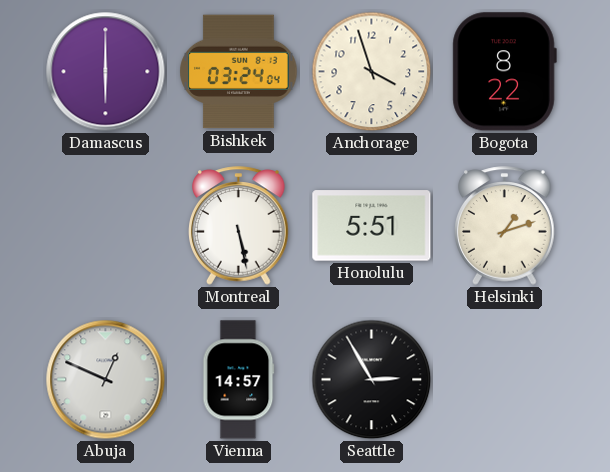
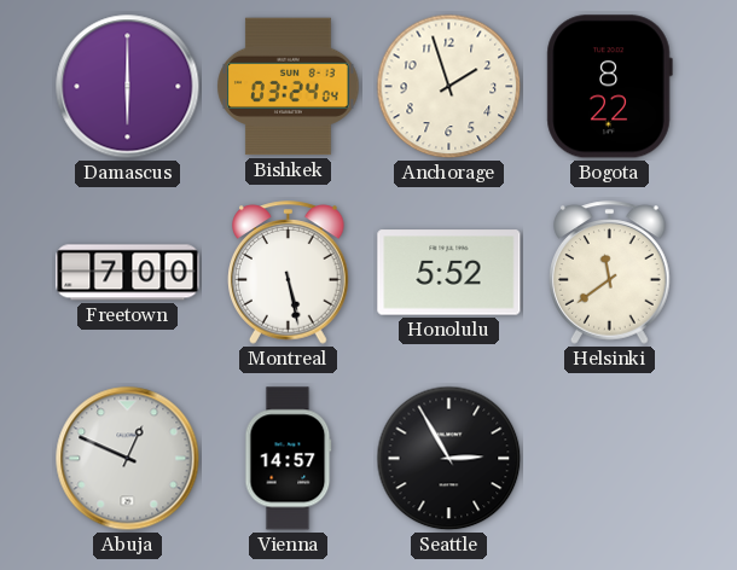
Anchorage: 3:57 -> 1:57 (449, 87)
Freetown: none -> 7:00 (128, 273)
Honolulu: 5:51 -> 5:52 (449, 273)
Helsinki: 1:12 -> 11:39 (610, 273)
